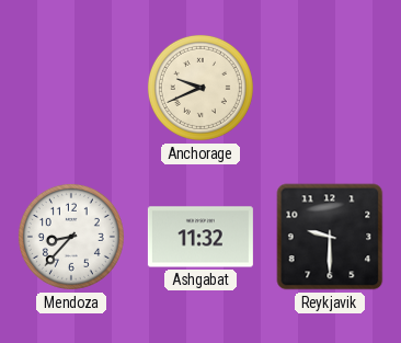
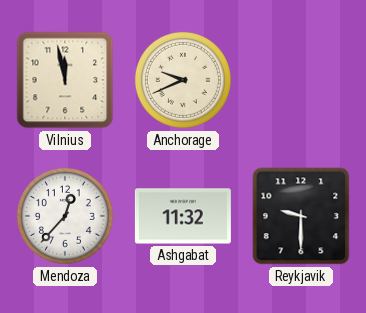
Vilnius: none -> 11:58 (65, 80)
Mendoza: 8:37 -> 12:37 (65, 216)
